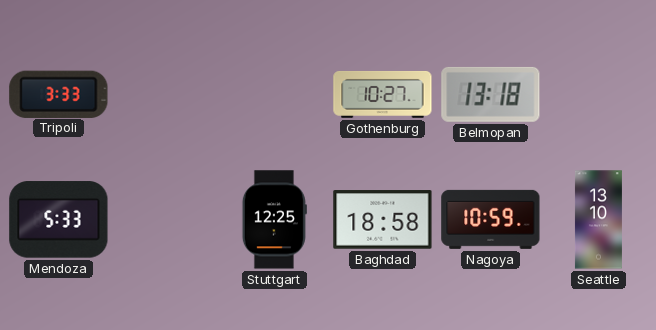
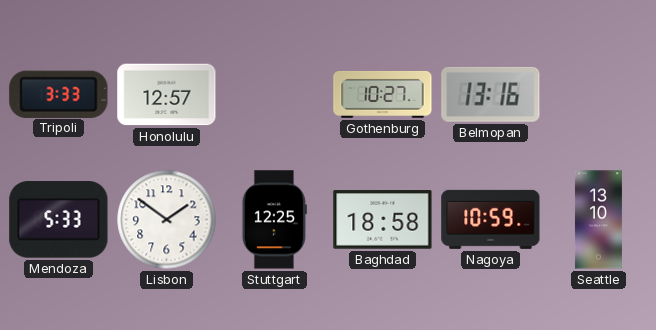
Honolulu: none -> 12:57 (167, 95)
Belmopan: 13:18 -> 13:16 (491, 94)
Lisbon: none -> 1:51 (167, 220)
